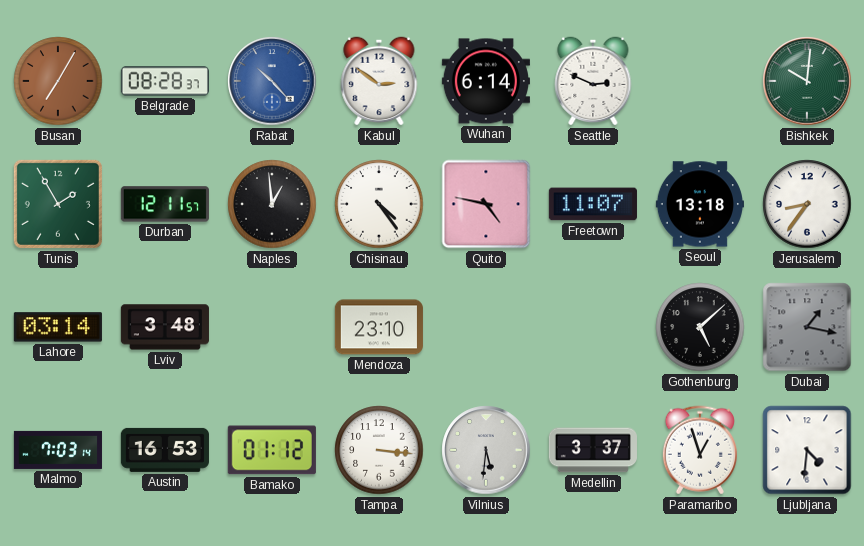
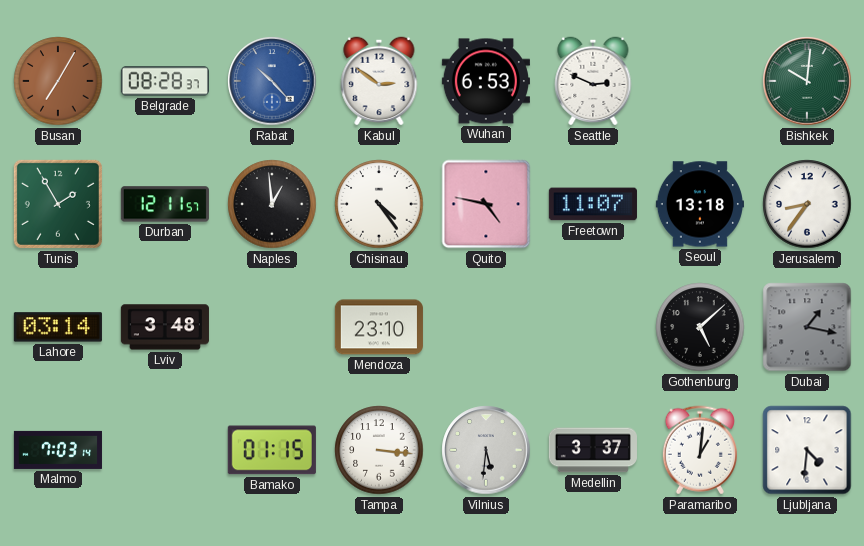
Wuhan: 6:14 -> 6:53 (486, 81)
Austin: 16:53 -> none (165, 450)
Bamako: 01:12 -> 01:15 (272, 450)
Paramaribo: 12:57 -> 1:01 (700, 450)
